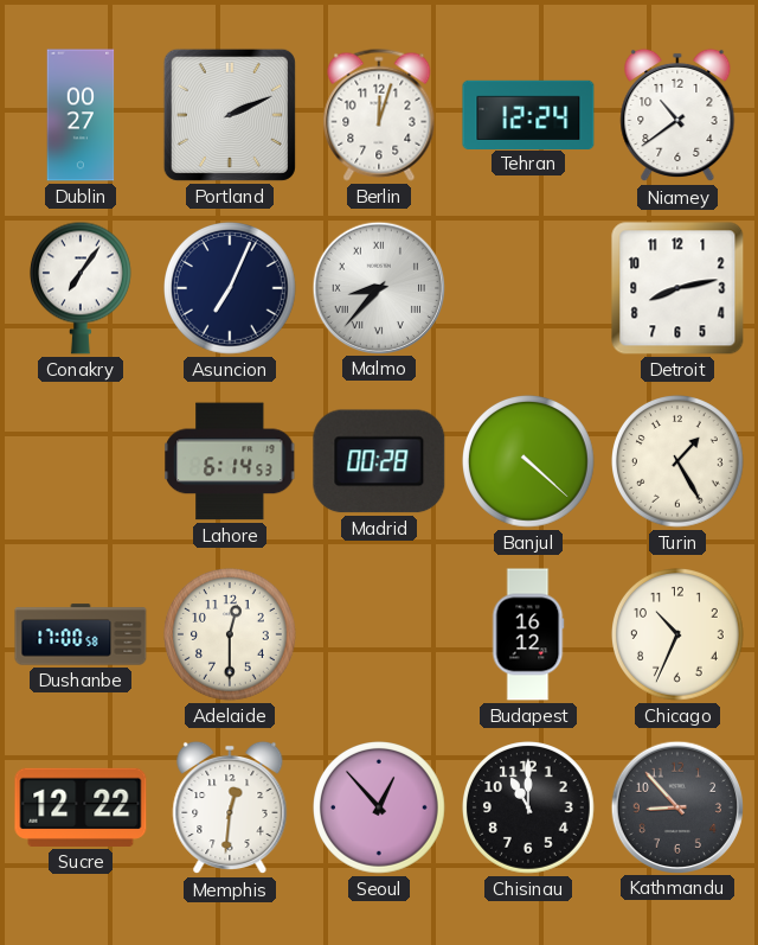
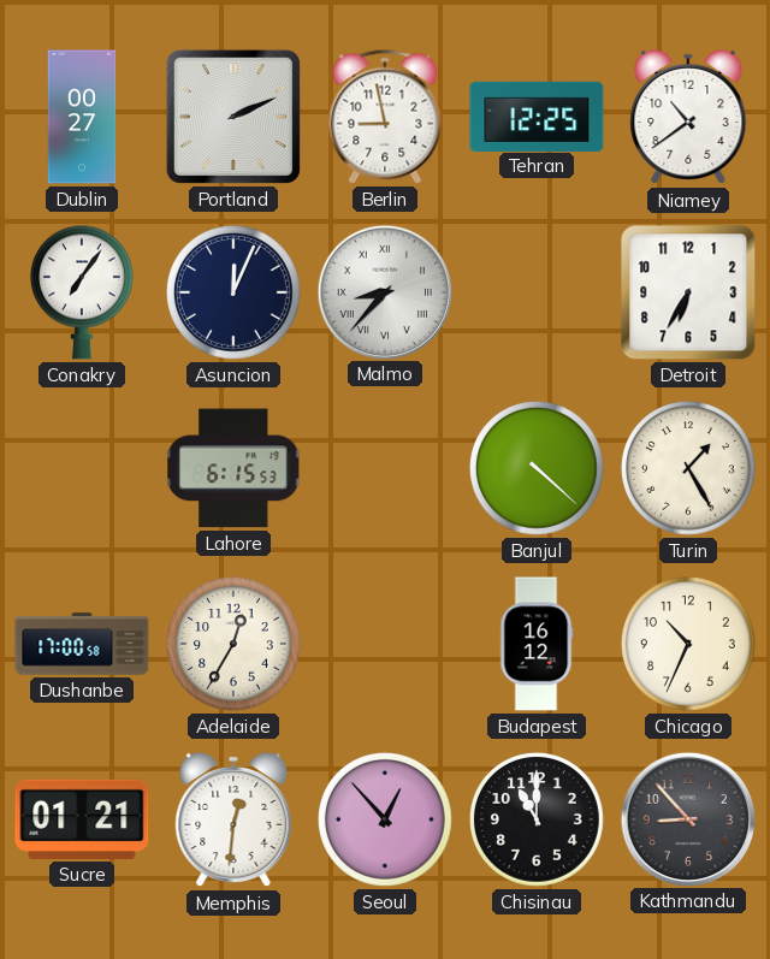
Berlin: 12:03 -> 8:58 (385, 117)
Tehran: 12:24 -> 12:25 (537, 116)
Asuncion: 7:04 -> 12:04 (235, 294)
Detroit: 8:13 -> 6:35 (688, 292)
Lahore: 6:14 -> 6:15 (233, 468)
Madrid: 00:28 -> none (379, 461)
Adelaide: 12:30 -> 12:35 (235, 645)
Sucre: 12:22 -> 01:21 (82, 819)
